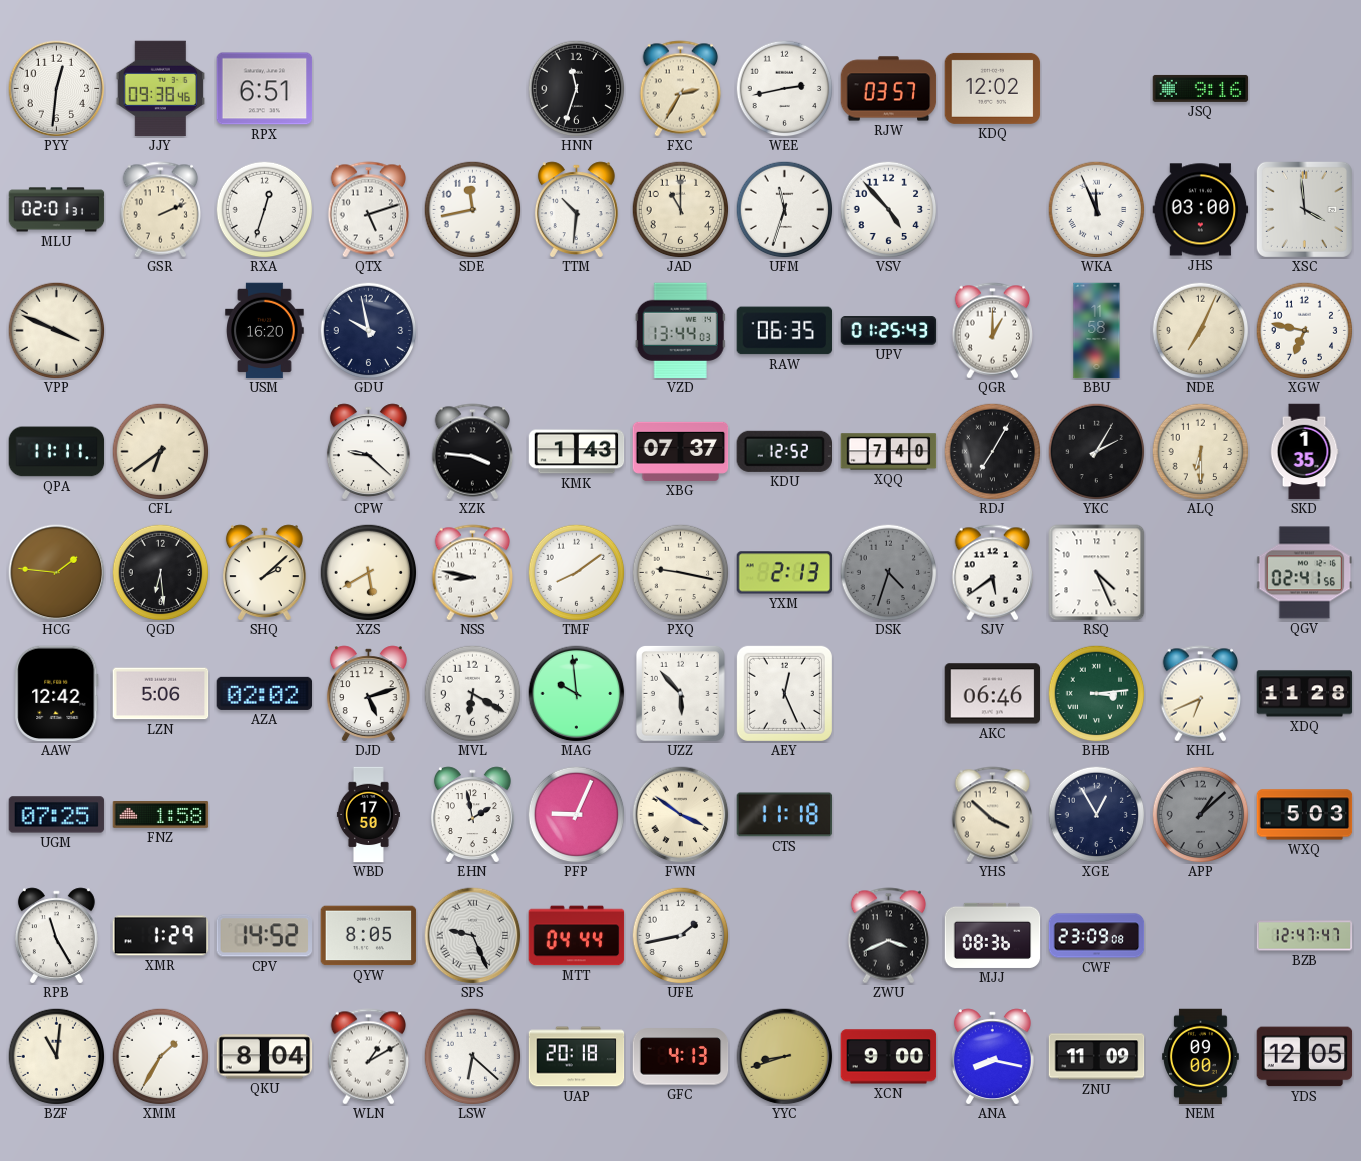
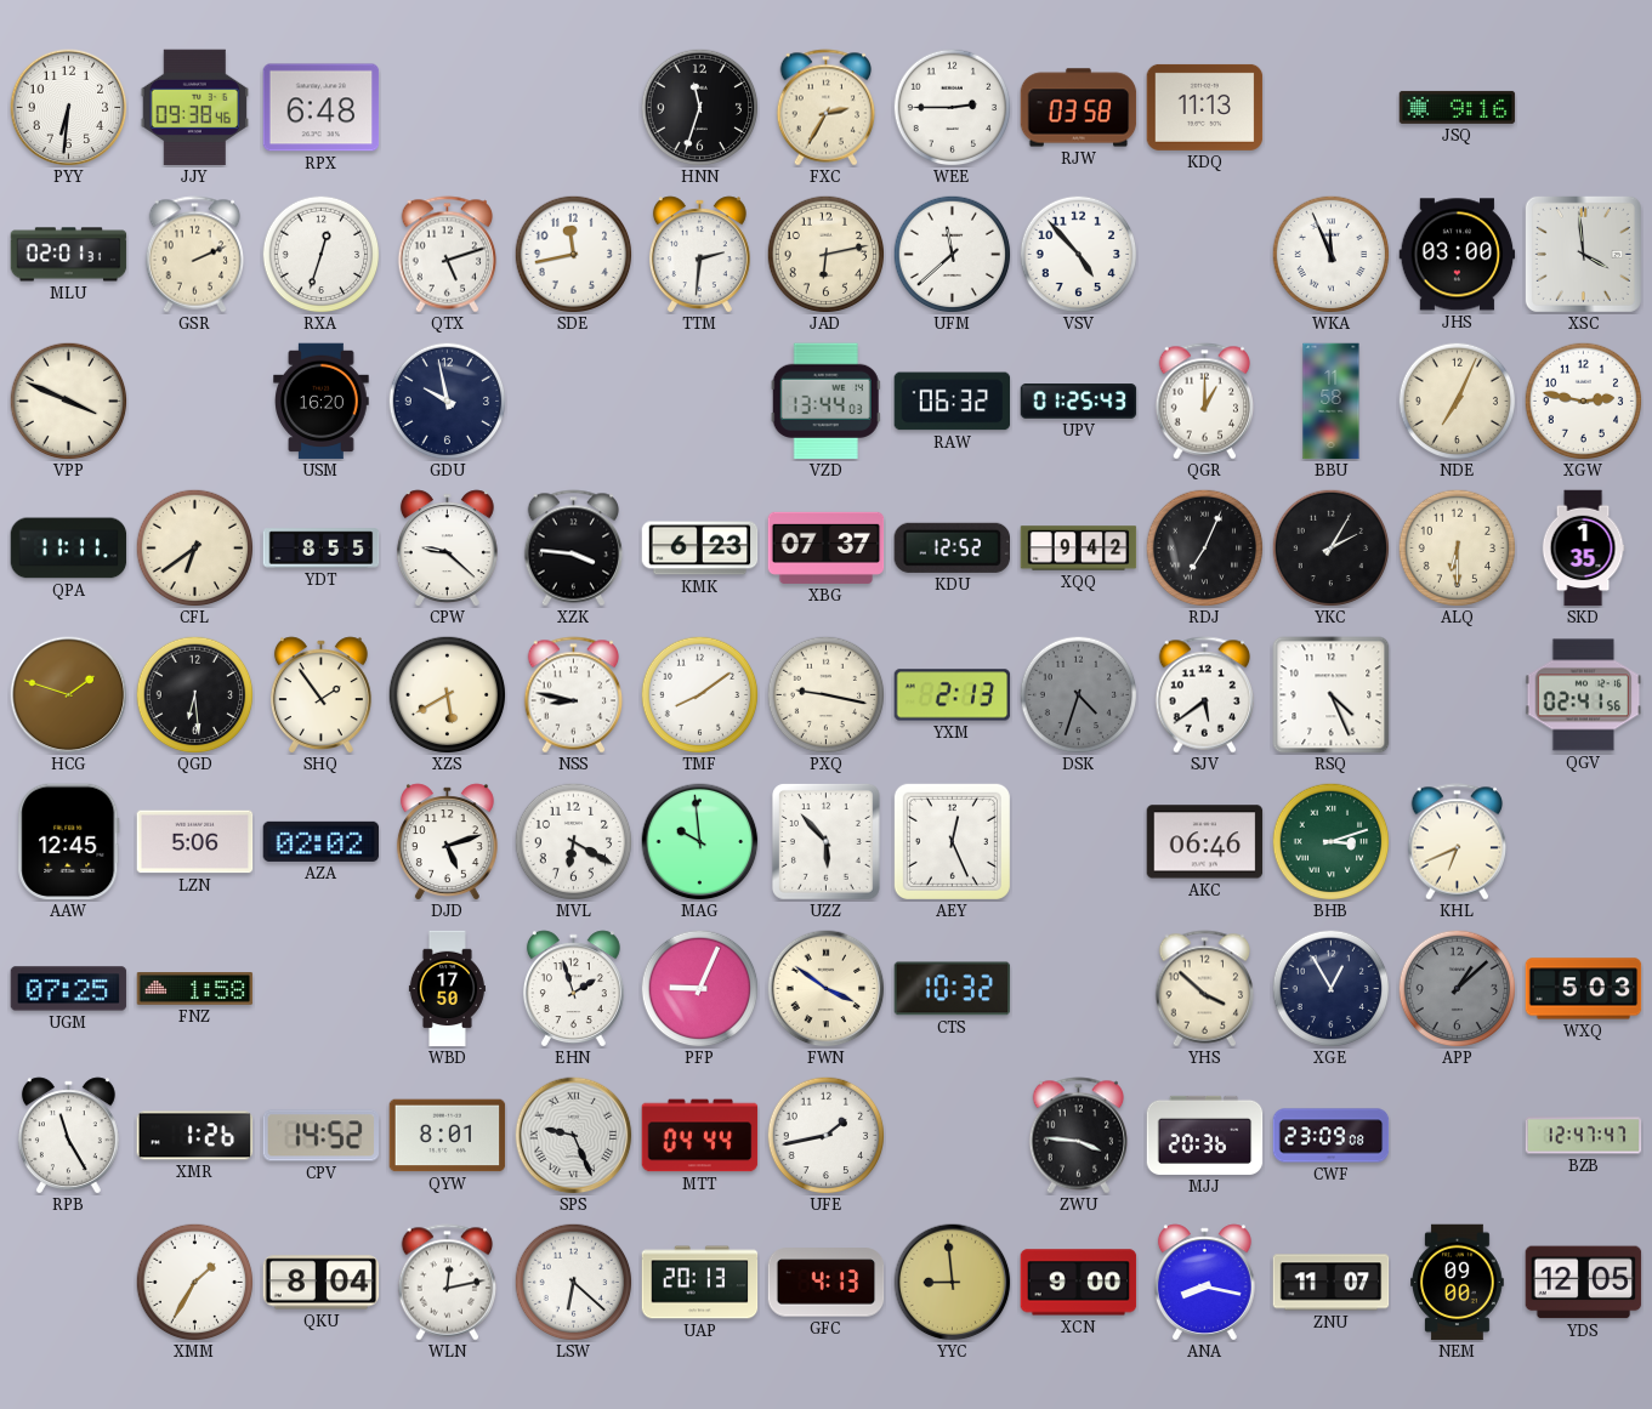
PYY: 12:31 -> 6:31 (69, 108)
RPX: 6:51 -> 6:48 (322, 108)
WEE: 2:43 -> 2:45 (952, 107)
RJW: 03:57 -> 03:58 (1079, 108)
KDQ: 12:02 -> 11:13 (1205, 107)
TTM: 10:31 -> 2:31 (699, 255)
JAD: 11:00 -> 6:13 (825, 254)
UFM: 11:33 -> 11:38 (952, 254)
RAW: 06:35 -> 06:32 (953, 402)
XGW: 6:47 -> 2:47 (1583, 400)
YDT: none -> 8:55 (322, 549)
KMK: 1:43 -> 6:23 (700, 549)
XQQ: 7:40 -> 9:42 (1079, 549)
RDJ: 7:05 -> 7:04 (1204, 547)
HCG: 1:46 -> 1:48 (69, 695)
SHQ: 2:08 -> 1:54 (320, 695)
AAW: 12:42 -> 12:45 (69, 842)
BHB: 3:14 -> 3:12 (1330, 841)
XDQ: 11:28 -> none (1305, 694)
EHN: 1:58 -> 1:57 (573, 989)
CTS: 11:18 -> 10:32 (953, 989)
XMR: 1:29 -> 1:26 (195, 1136)
QYW: 8:05 -> 8:01 (448, 1136)
ZWU: 3:41 -> 3:46 (1079, 1136)
MJJ: 08:36 -> 20:36 (1205, 1135)
BZF: 11:01 -> none (56, 1056)
WLN: 1:10 -> 12:13 (448, 1283)
UAP: 20:18 -> 20:13 (700, 1283)
YYC: 8:42 -> 8:59 (953, 1283)
ZNU: 11:09 -> 11:07 (1332, 1283)
